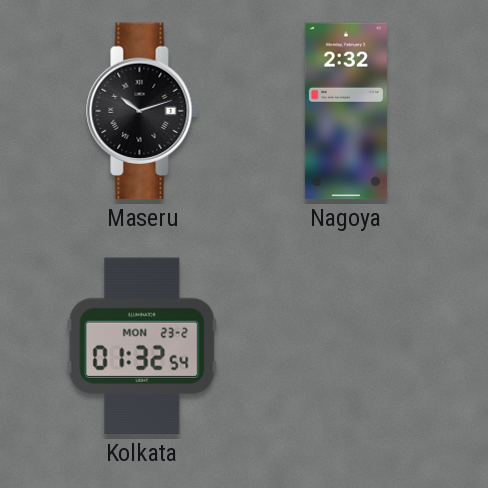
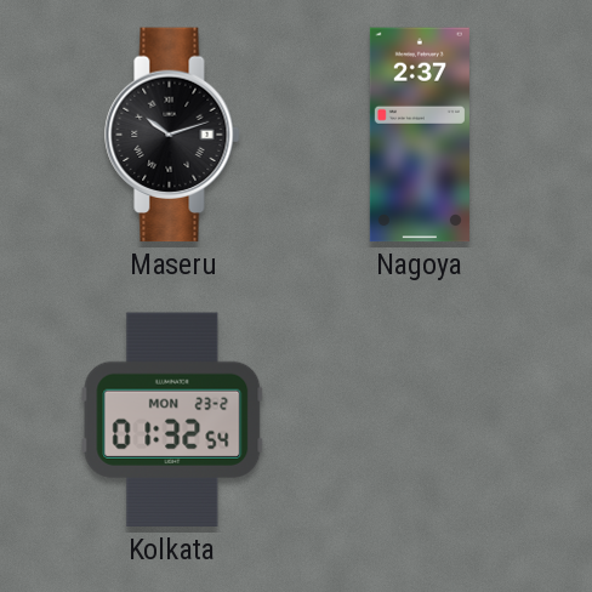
Nagoya: 2:32 -> 2:37 (420, 135)
